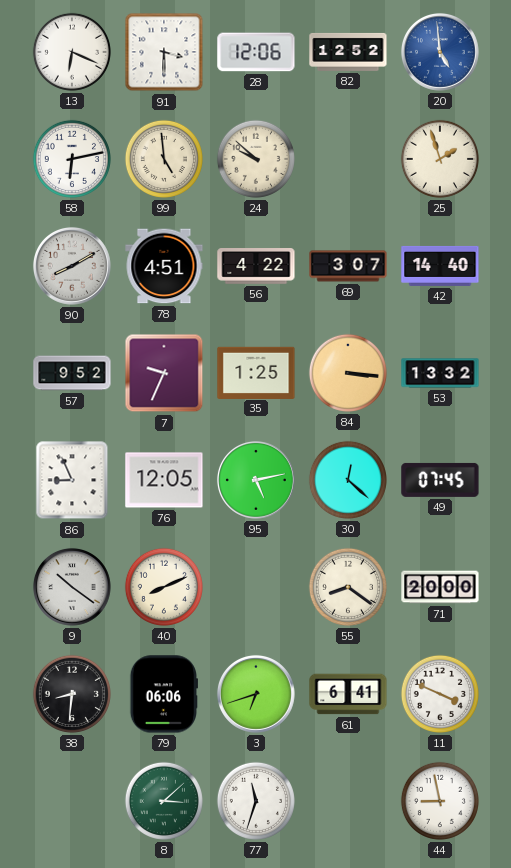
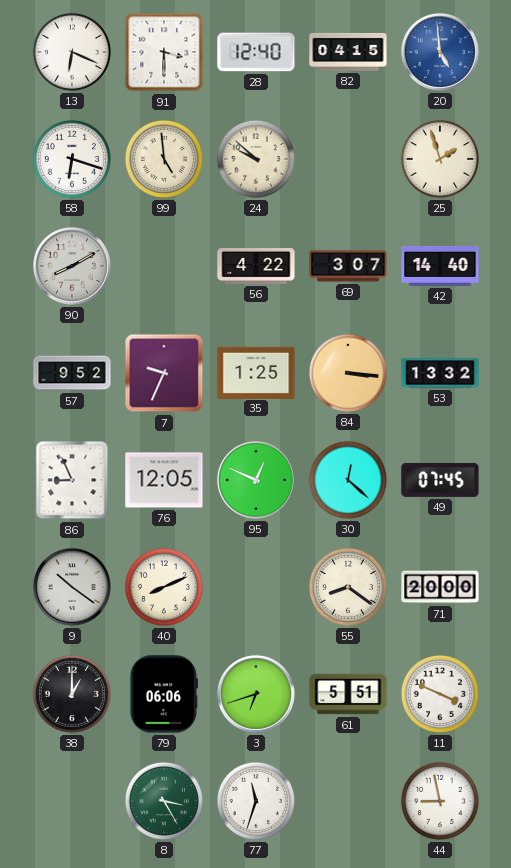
28: 12:06 -> 12:40 (256, 52)
82: 12:52 -> 04:15 (348, 52)
58: 6:13 -> 6:18 (72, 159)
78: 4:51 -> none (164, 266)
95: 5:13 -> 12:49 (256, 480)
38: 8:31 -> 1:00 (72, 694)
61: 6:41 -> 5:51 (348, 694)
8: 3:08 -> 3:25 (164, 801)
